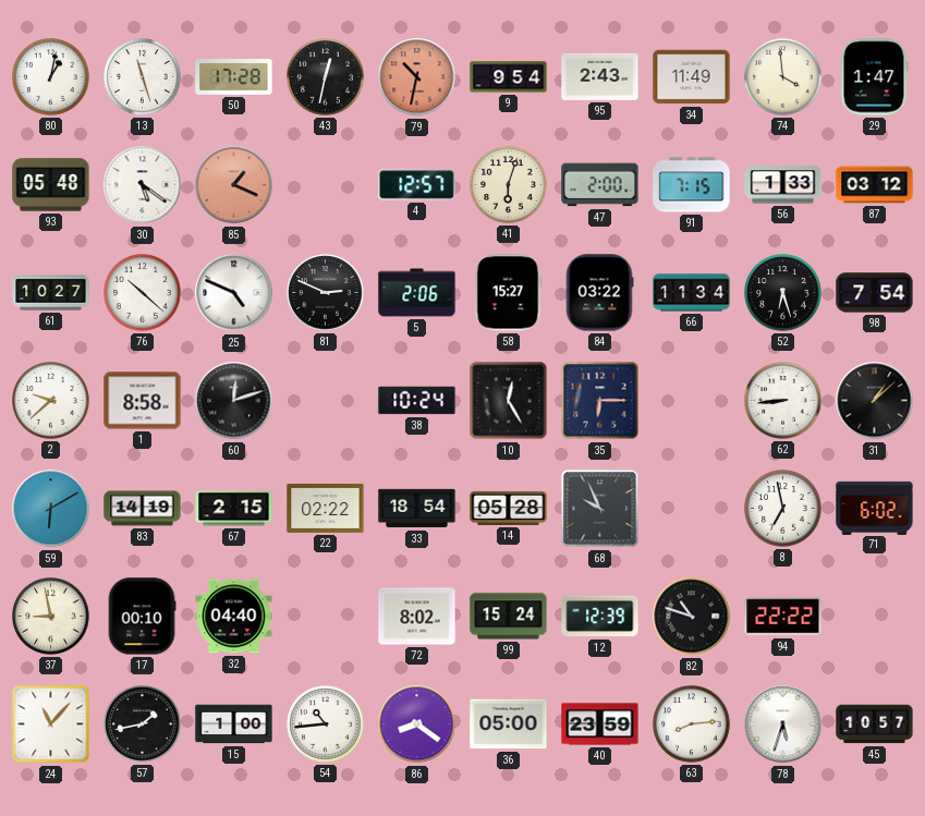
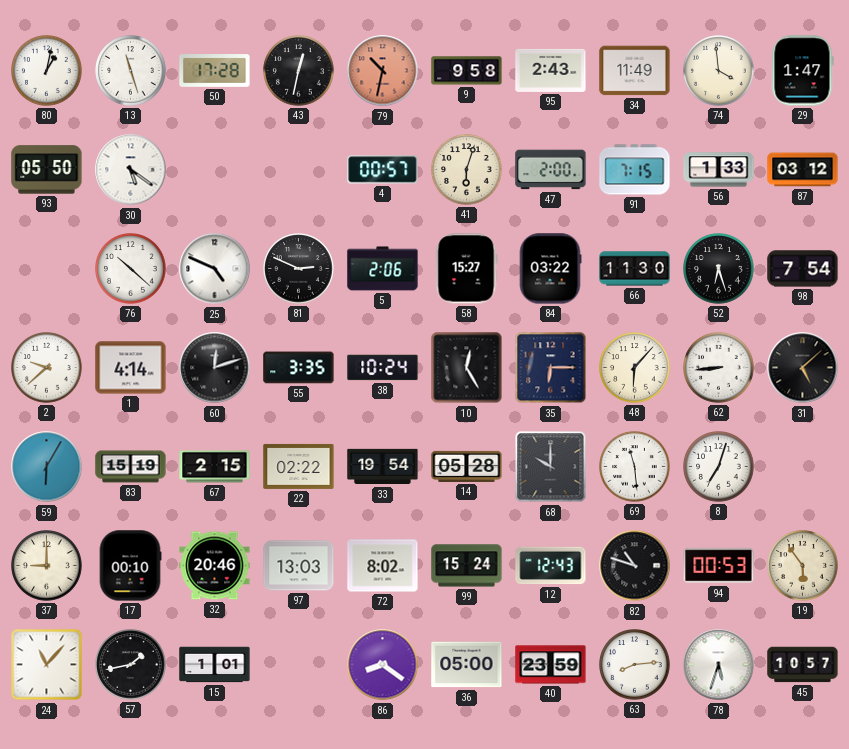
9: 9:54 -> 9:58 (467, 71)
93: 05:48 -> 05:50 (47, 170)
85: 1:19 -> none (234, 185)
4: 12:57 -> 00:57 (383, 170)
61: 10:27 -> none (51, 293)
66: 11:34 -> 11:30 (635, 269)
1: 8:58 -> 4:14 (131, 368)
55: none -> 3:35 (299, 368)
48: none -> 6:07 (635, 368)
31: 1:08 -> 5:08 (803, 368)
59: 6:10 -> 6:05 (47, 467)
83: 14:19 -> 15:19 (131, 467)
33: 18:54 -> 19:54 (383, 467)
68: 9:56 -> 10:00 (551, 467)
69: none -> 11:29 (635, 467)
8: 6:58 -> 7:03 (719, 467)
71: 6:02 -> none (875, 508)
37: 8:58 -> 9:00 (47, 566)
32: 04:40 -> 20:46 (215, 566)
97: none -> 13:03 (299, 566)
12: 12:39 -> 12:43 (551, 566)
94: 22:22 -> 00:53 (719, 566)
19: none -> 5:54 (803, 566)
15: 1:00 -> 1:01 (215, 665)
54: 10:44 -> none (326, 724)
